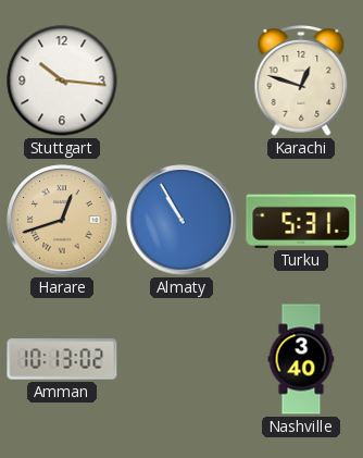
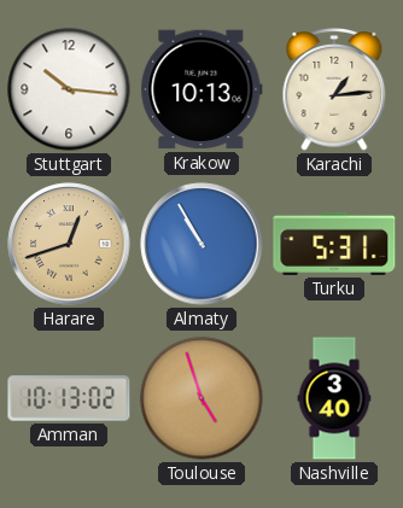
Krakow: none -> 10:13 (201, 89)
Karachi: 12:48 -> 1:14 (334, 89)
Toulouse: none -> 4:57 (201, 398)
